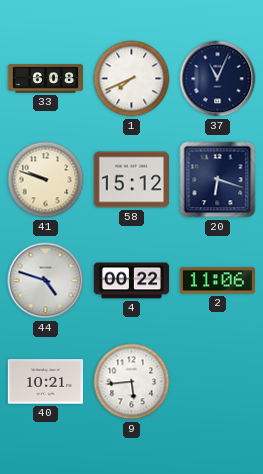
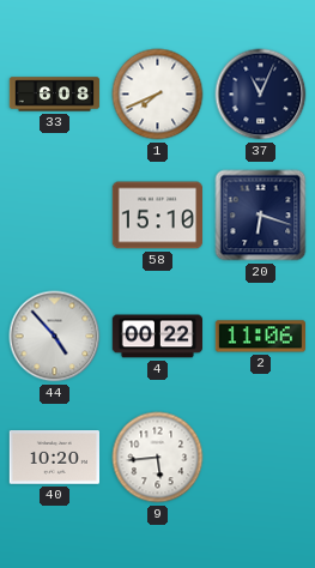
41: 9:48 -> none (46, 180)
58: 15:12 -> 15:10 (157, 216)
44: 4:48 -> 4:53 (55, 337)
40: 10:21 -> 10:20 (54, 458)
